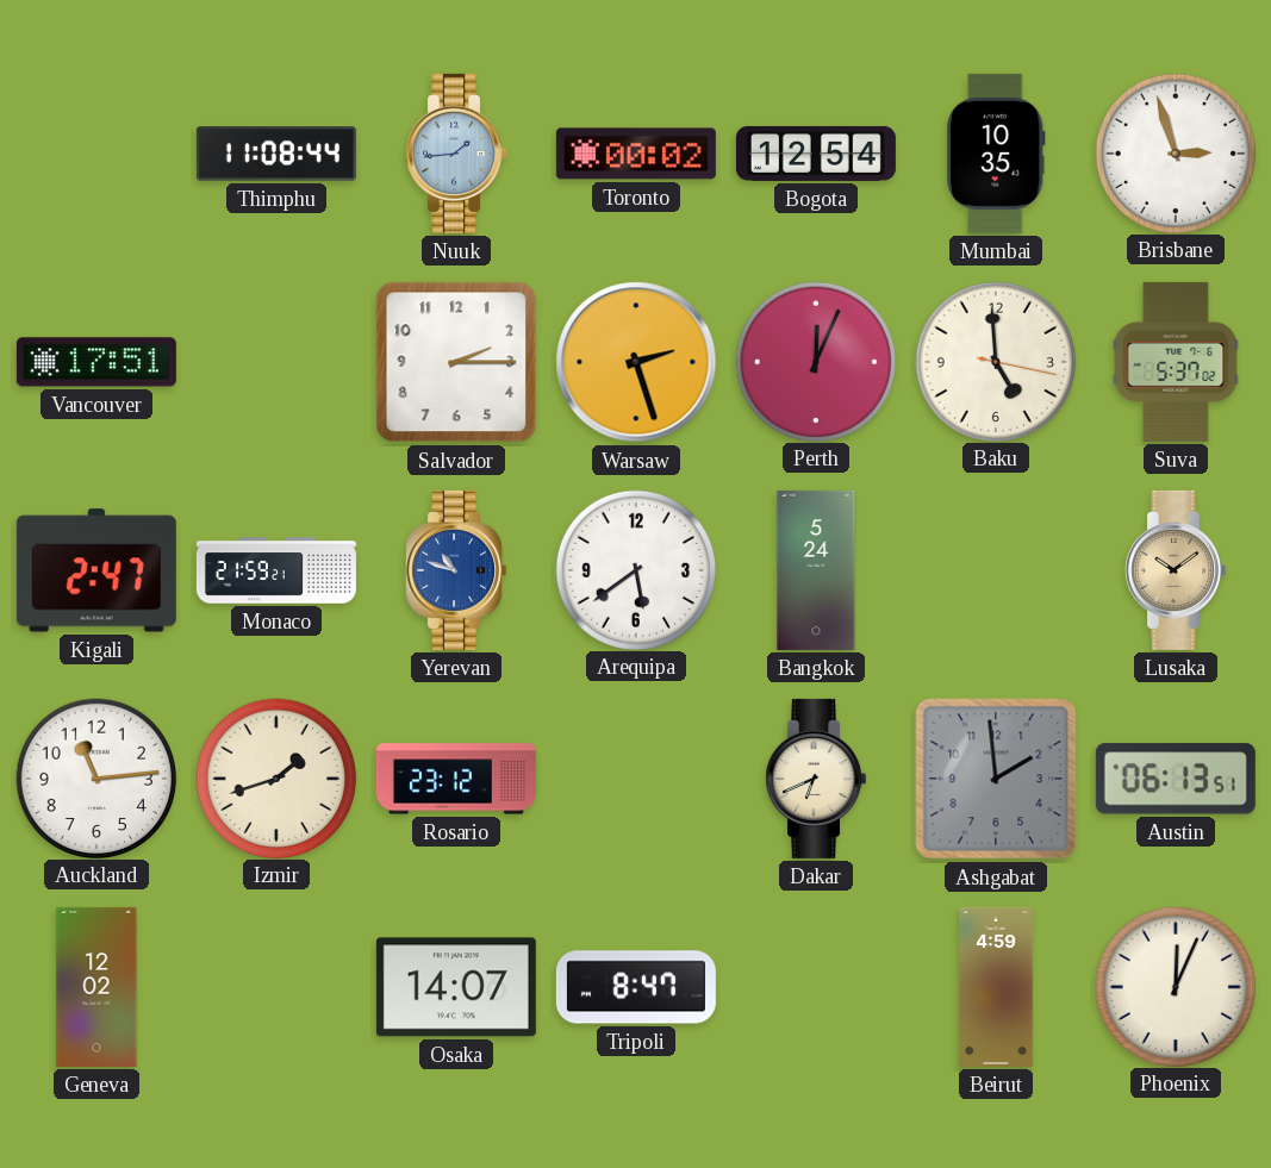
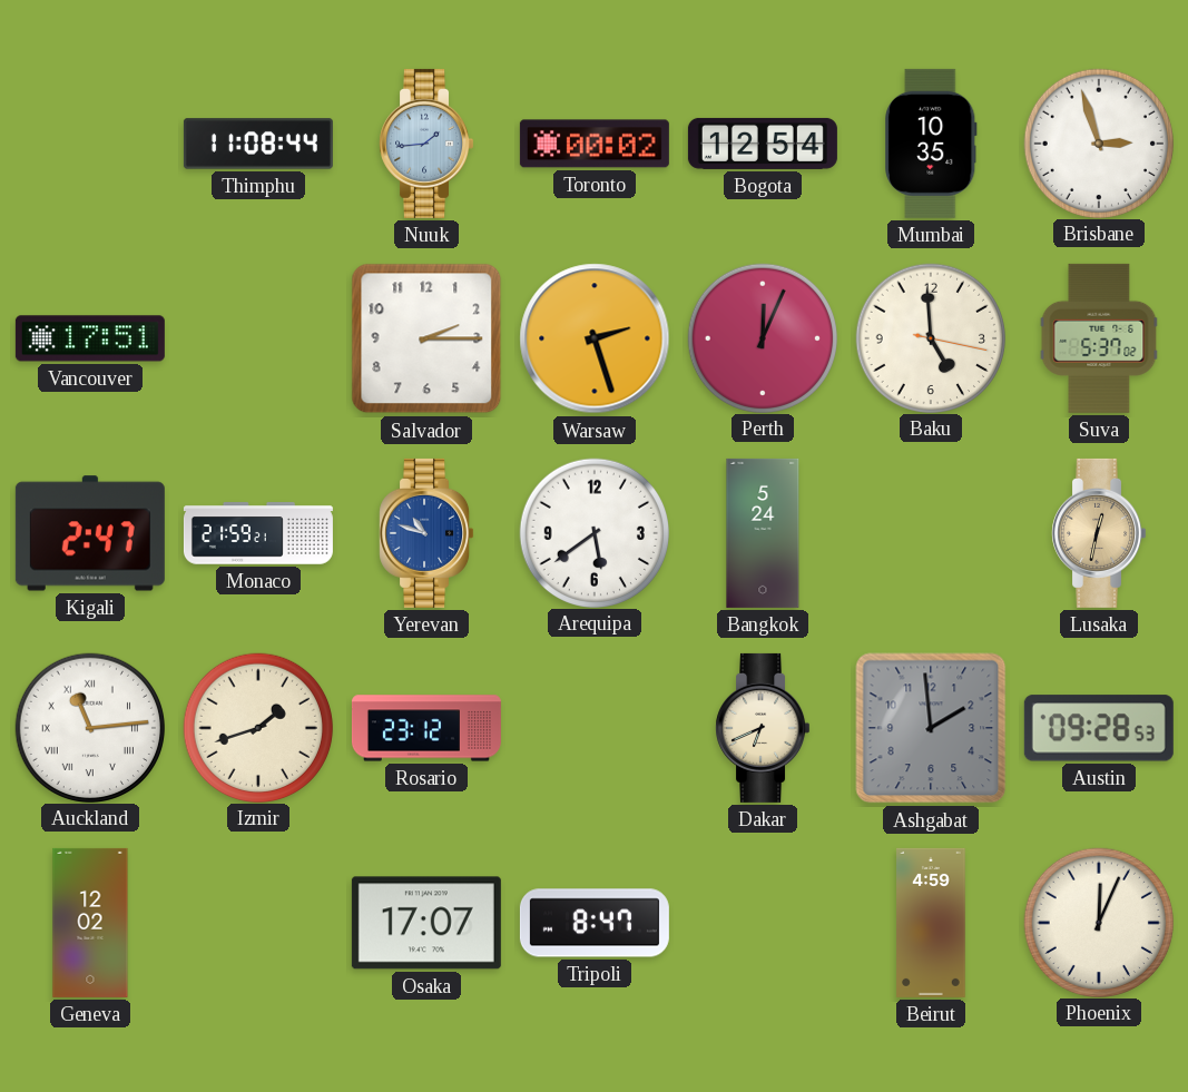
Lusaka: 10:09 -> 12:32 (1099, 533)
Auckland numerals: Arabic -> Roman (89, 727)
Austin: 06:13 -> 09:28 (1099, 728)
Osaka: 14:07 -> 17:07 (426, 923)
